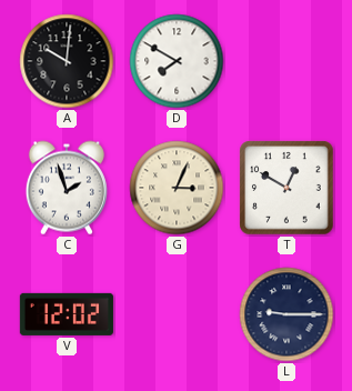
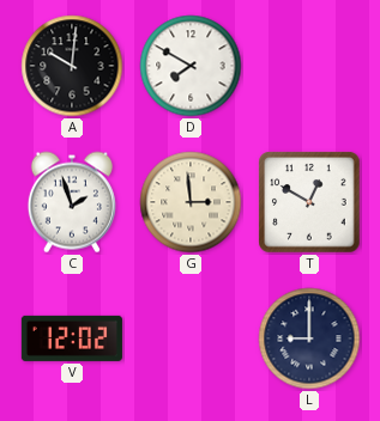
G: 3:04 -> 2:59 (191, 202)
L: 9:15 -> 9:00 (309, 338)
